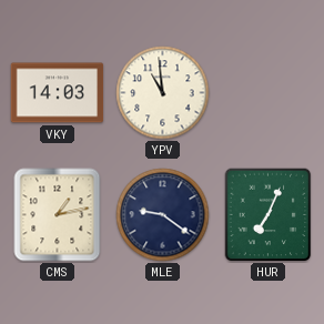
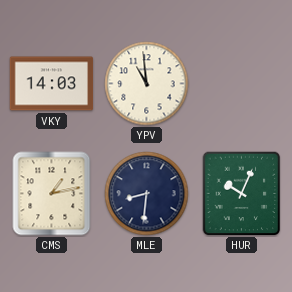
MLE: 9:21 -> 8:31 (147, 194)
HUR: 7:04 -> 10:04 (242, 194)
